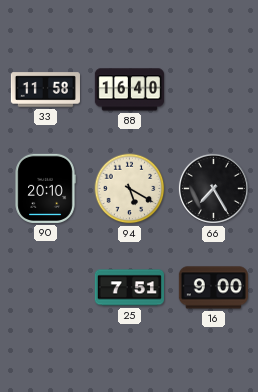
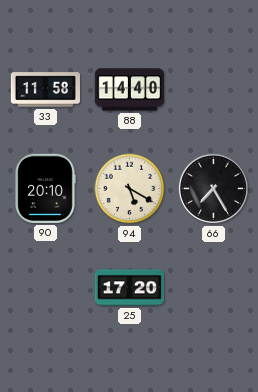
88: 16:40 -> 14:40 (129, 90)
25: 7:51 -> 17:20 (129, 288)
16: 9:00 -> none (213, 288)
